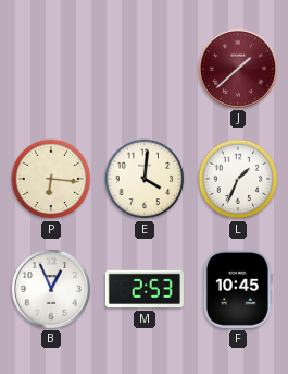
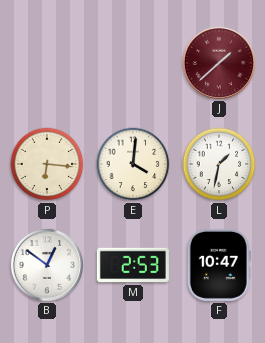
L: 1:34 -> 1:32 (219, 164)
B: 12:56 -> 12:51 (47, 265)
F: 10:45 -> 10:47 (219, 265)
